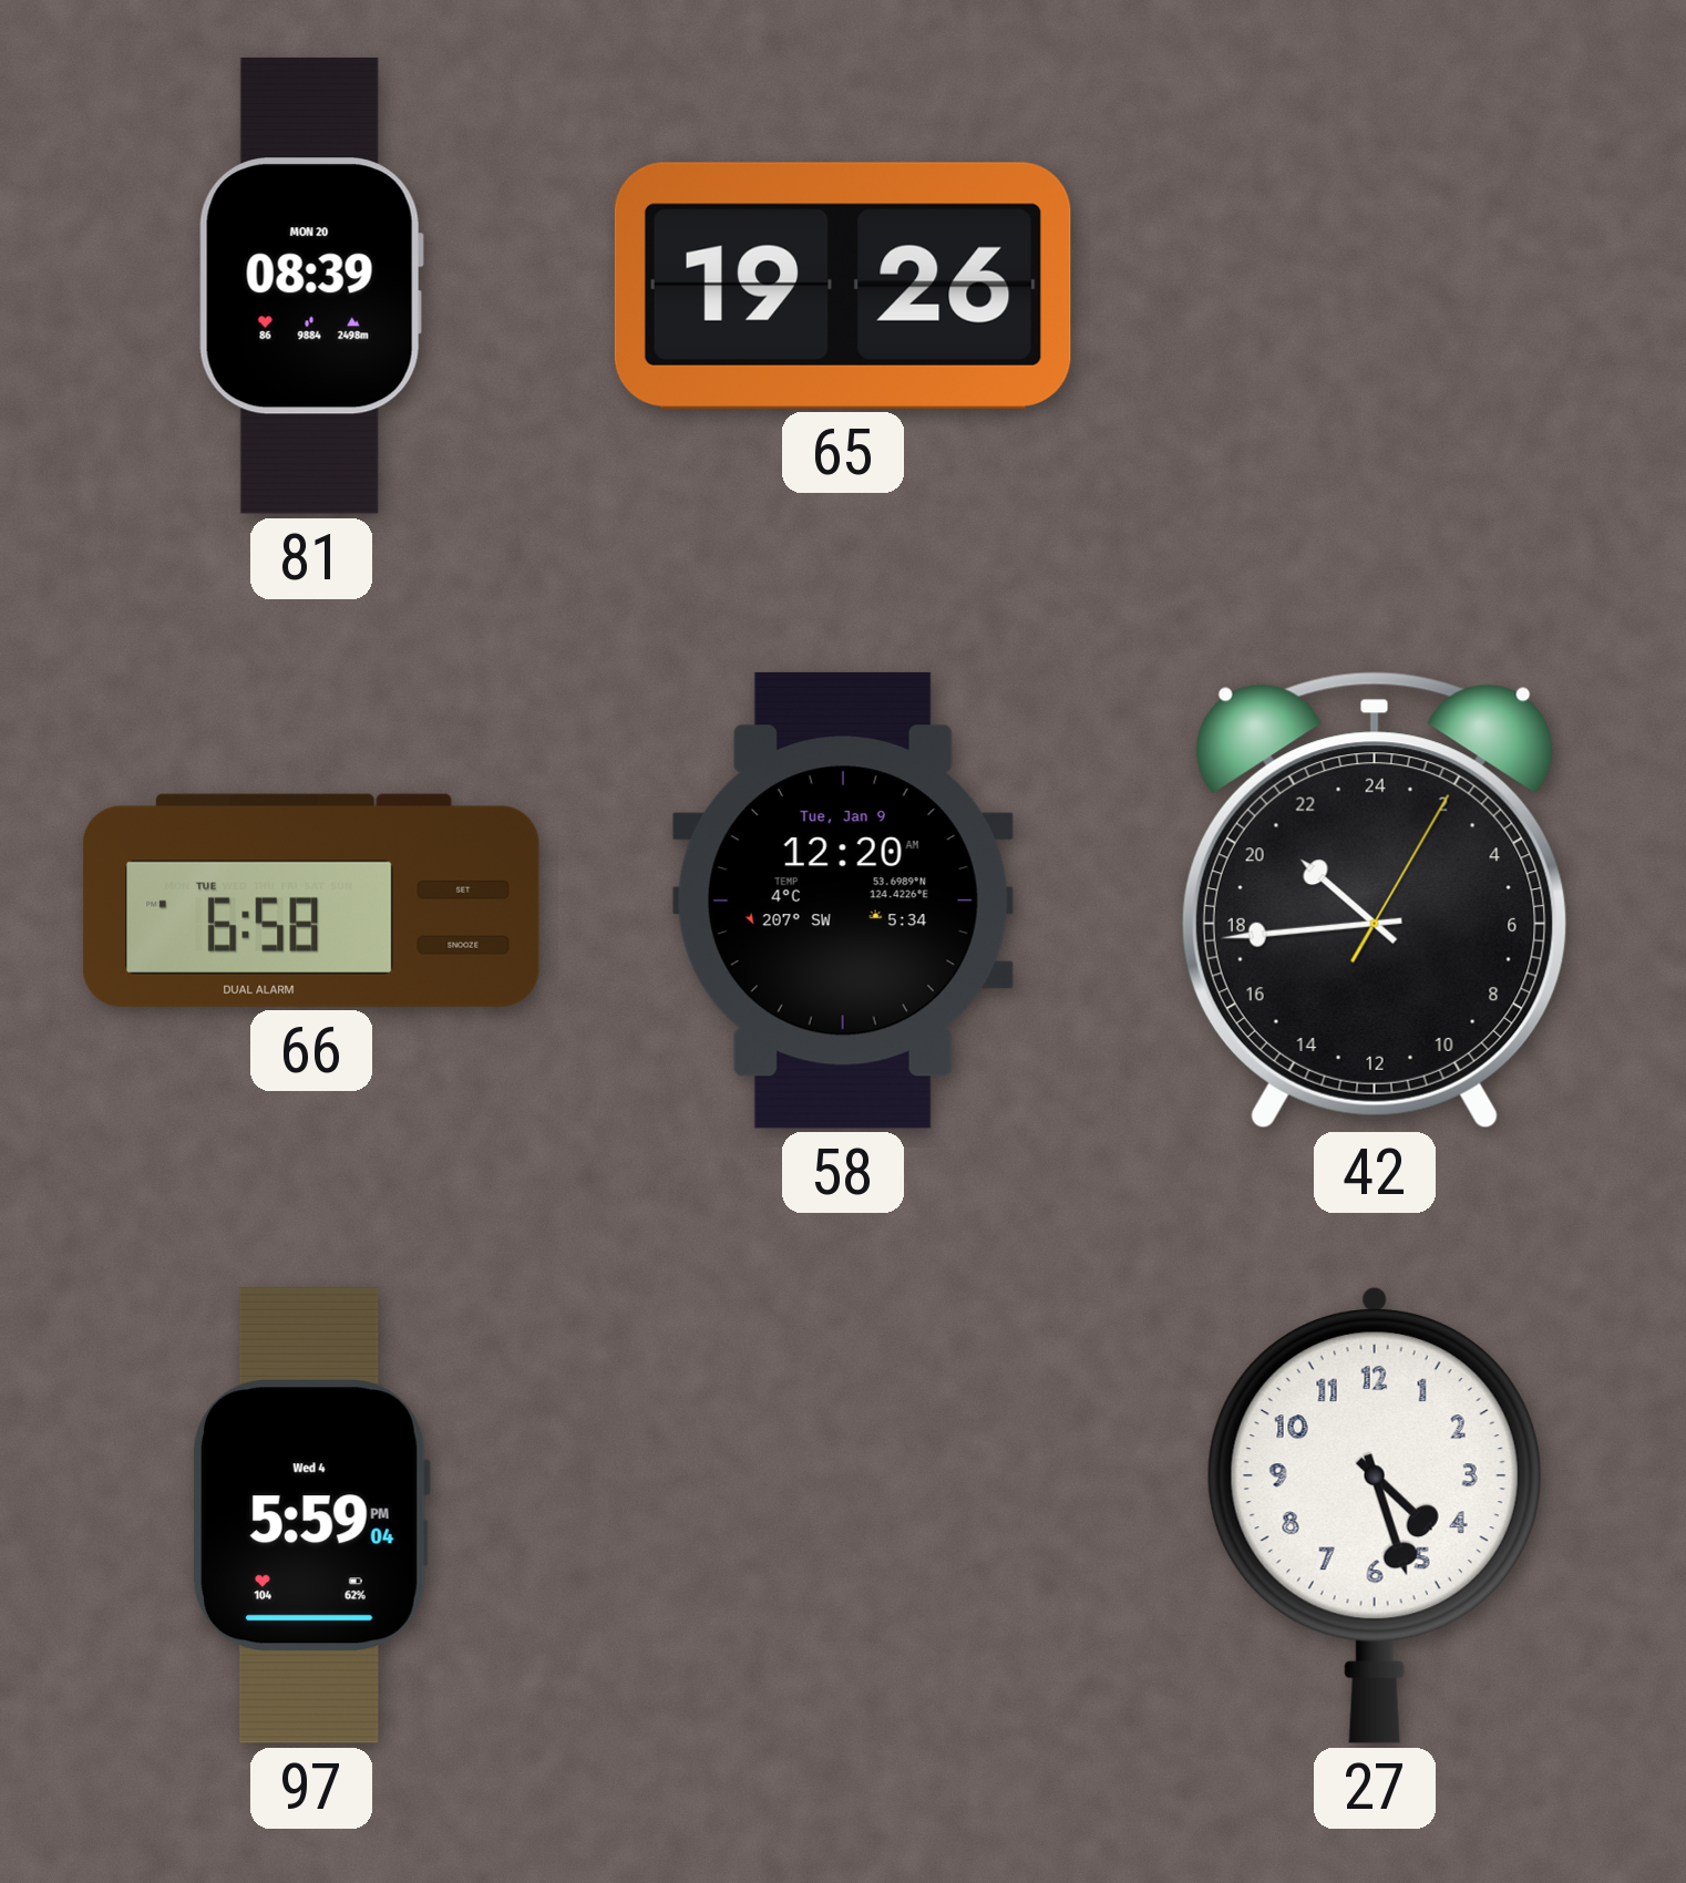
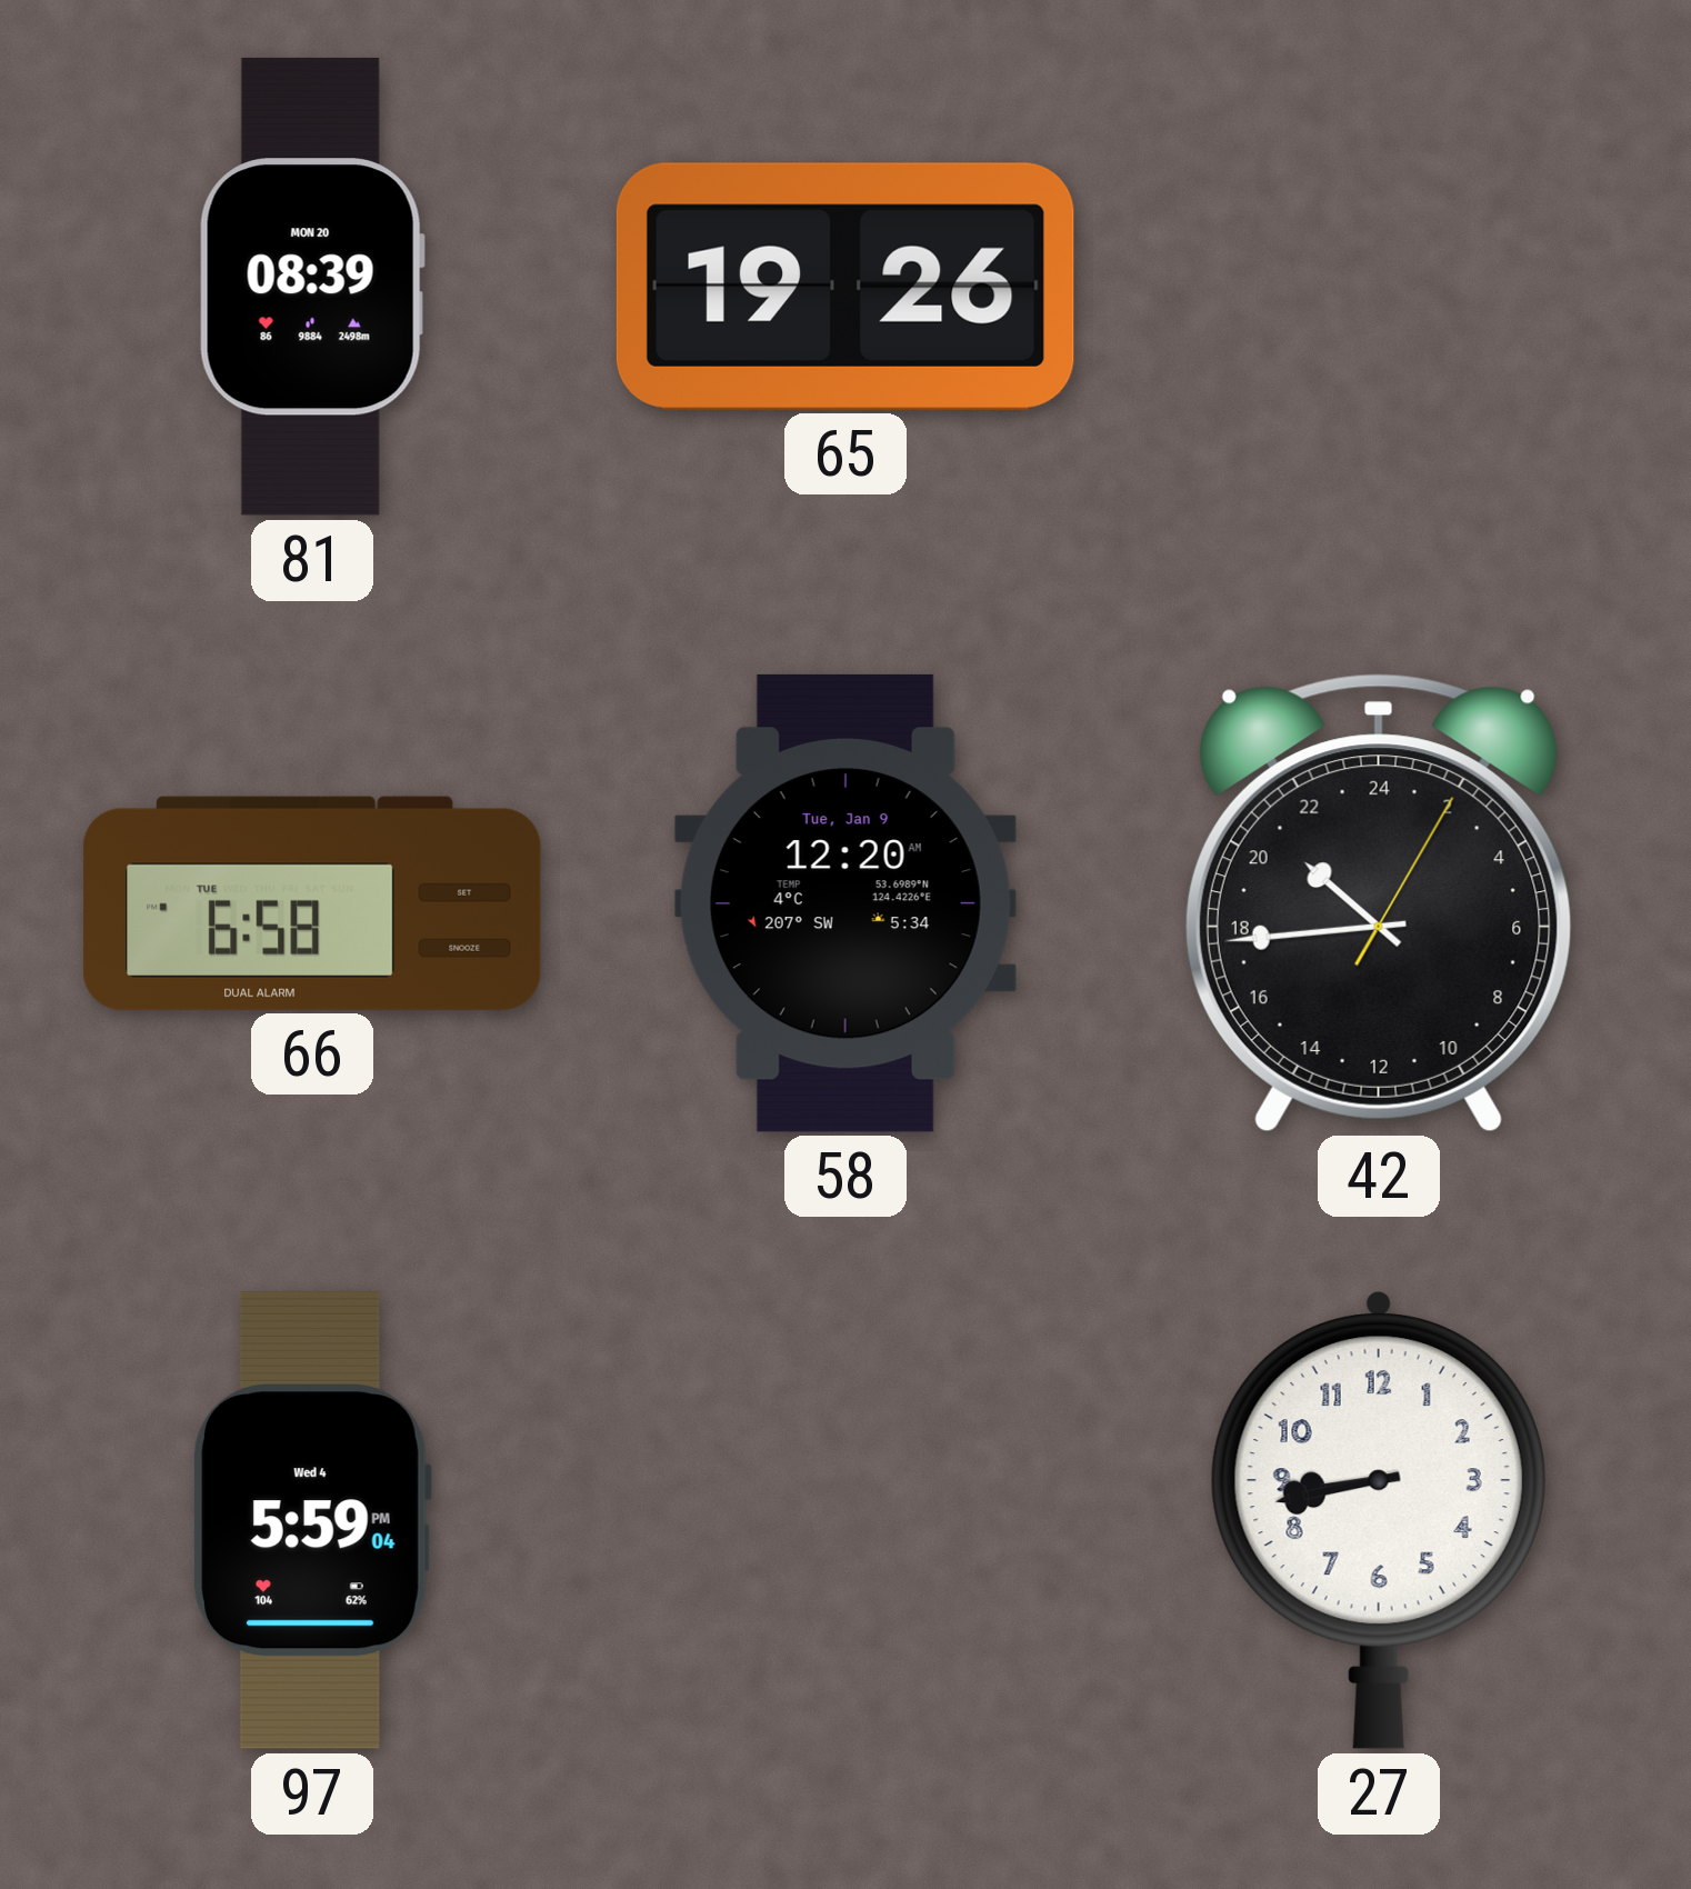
27: 4:27 -> 8:43 (1379, 1519)
